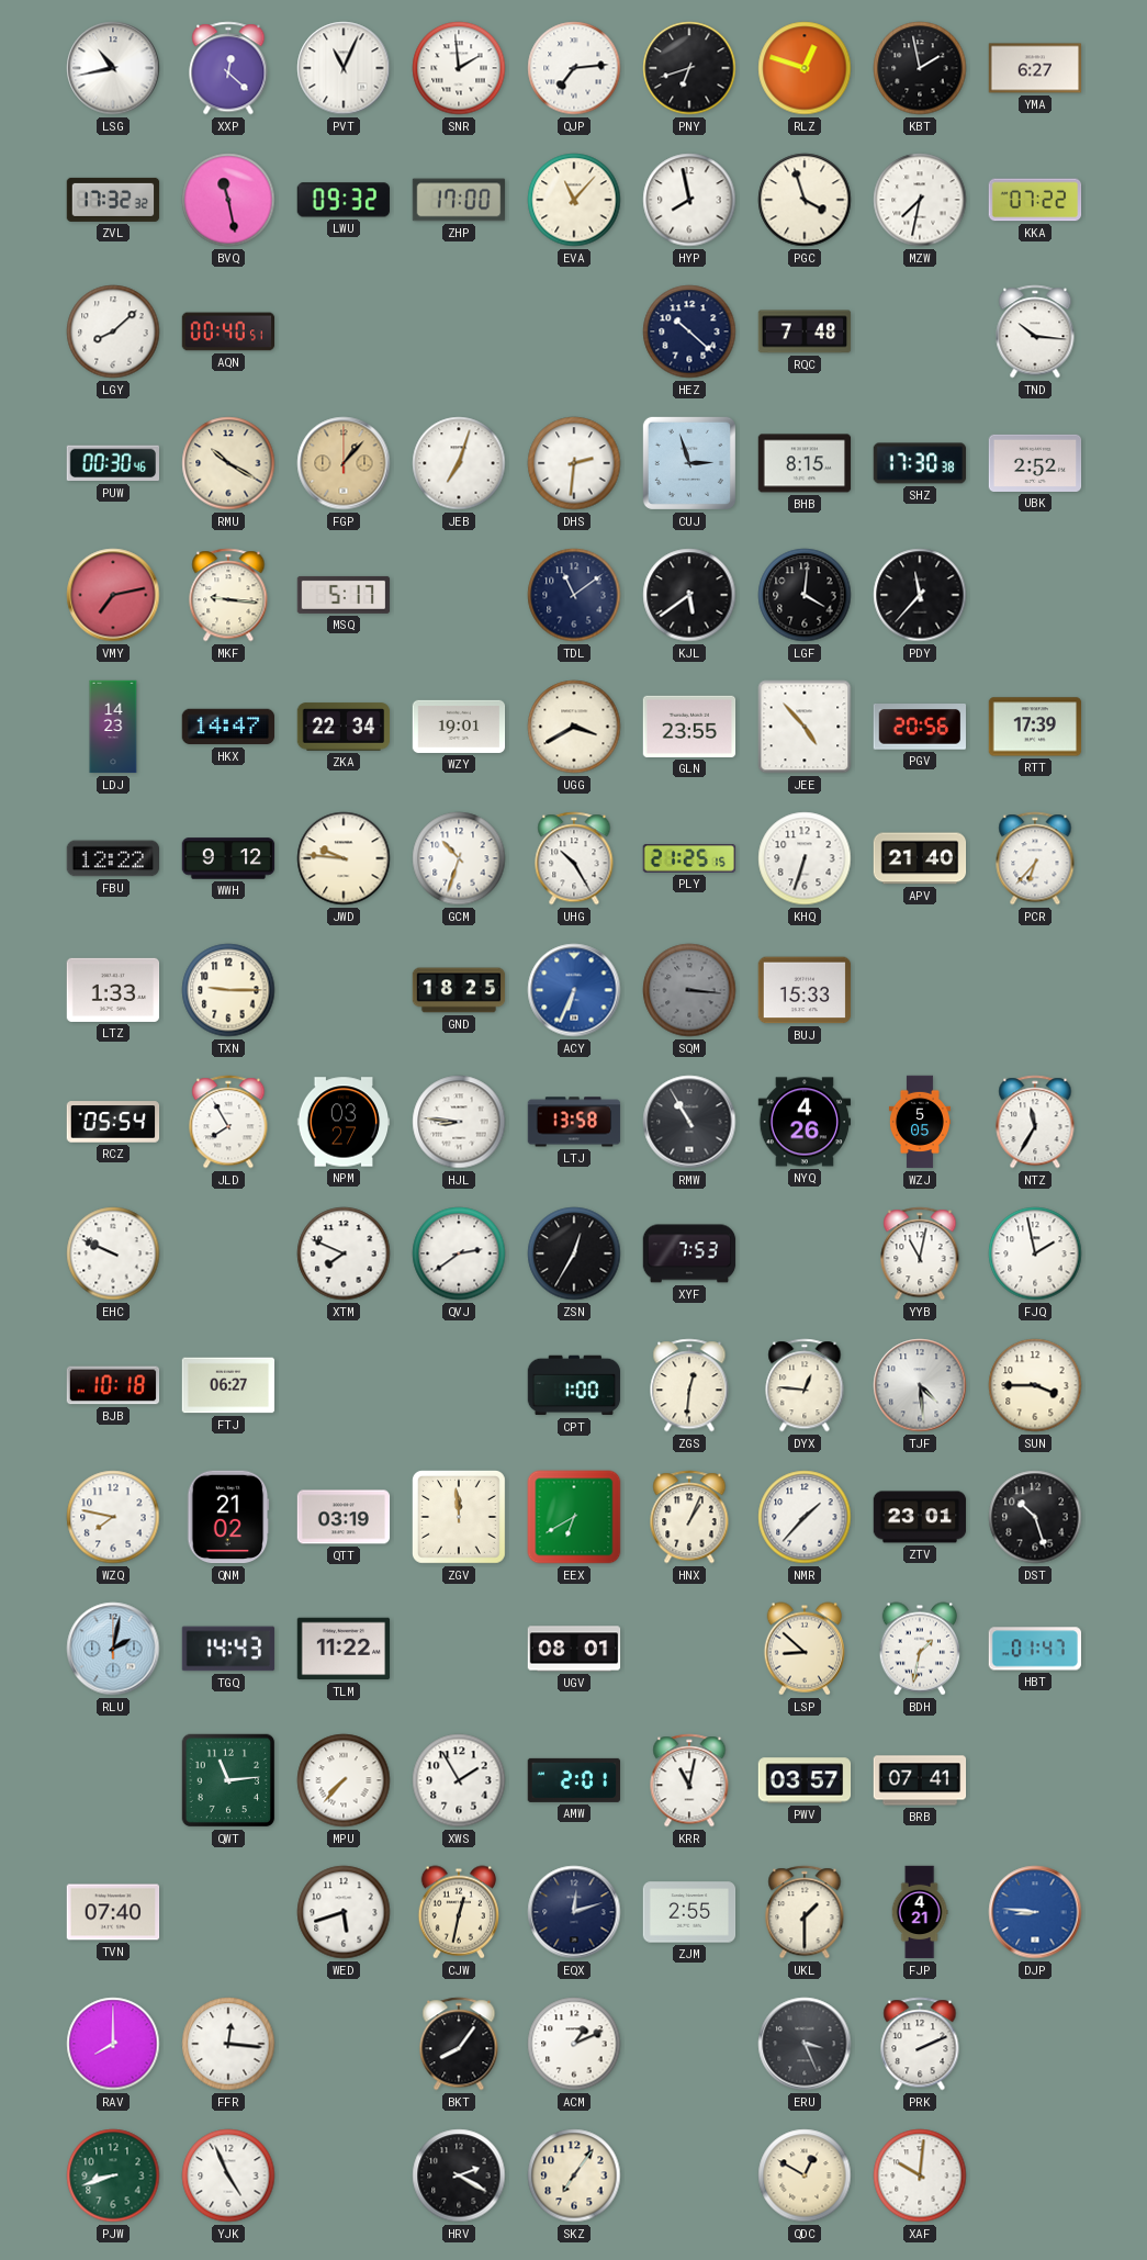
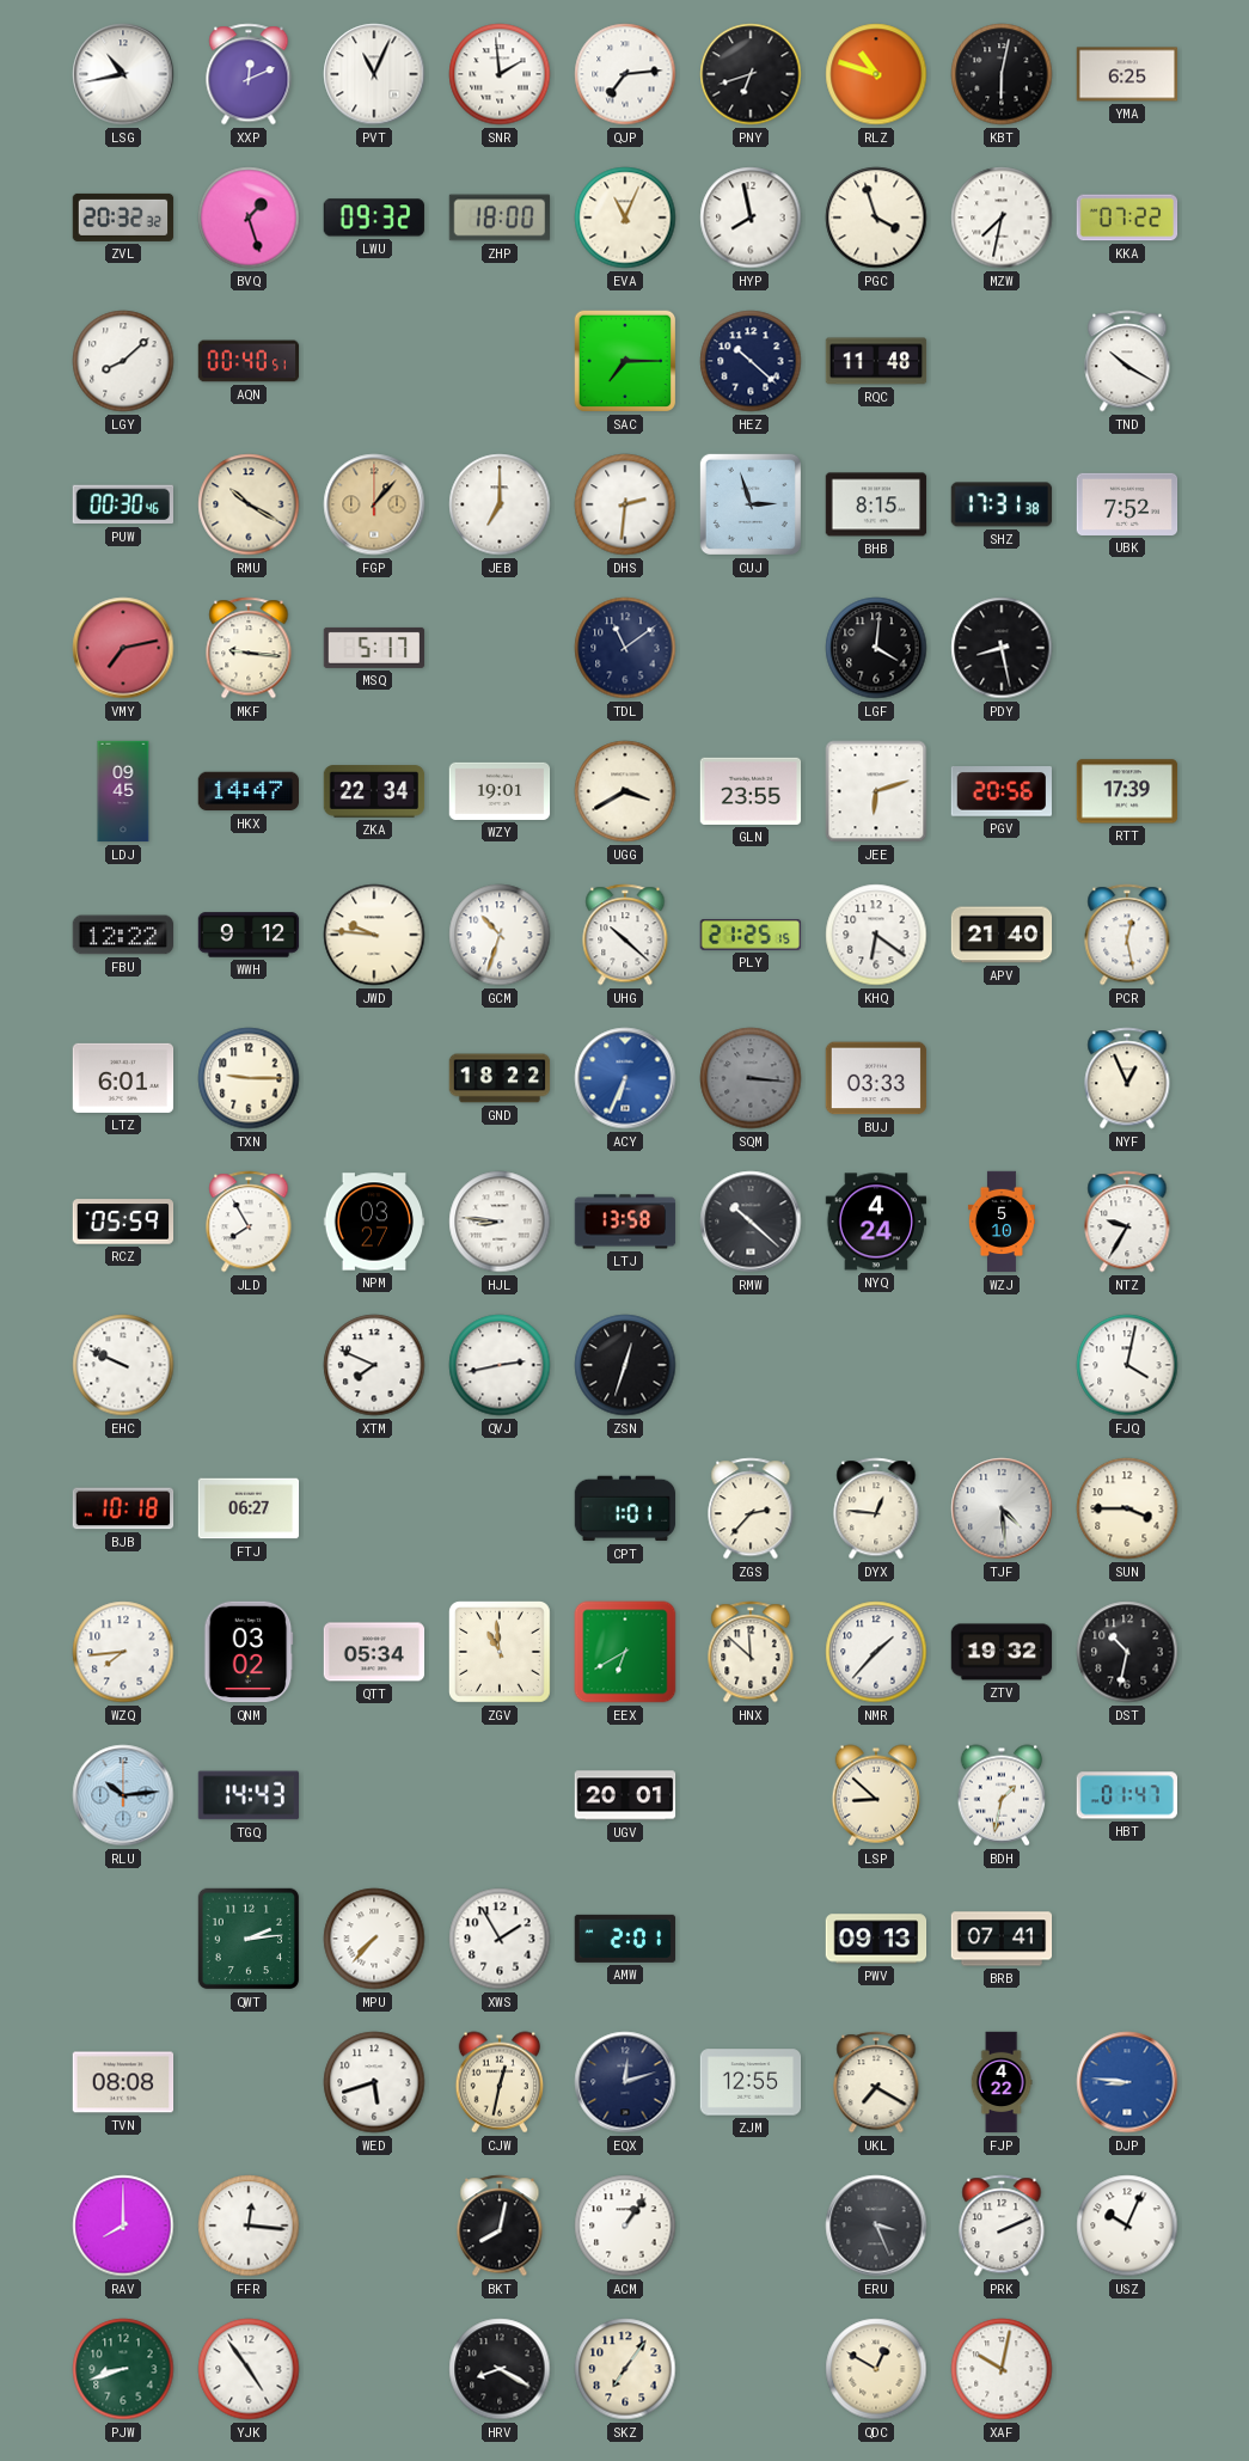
XXP: 12:22 -> 12:11 (249, 74)
RLZ: 12:48 -> 10:48 (876, 74)
KBT: 1:58 -> 6:02 (1002, 74)
YMA: 6:27 -> 6:25 (1127, 74)
ZVL: 17:32 -> 20:32 (123, 218)
BVQ: 11:28 -> 1:27 (249, 218)
ZHP: 17:00 -> 18:00 (500, 218)
EVA: 11:07 -> 11:04 (625, 218)
SAC: none -> 7:15 (625, 361)
RQC: 7:48 -> 11:48 (876, 361)
TND: 10:16 -> 10:20 (1127, 361)
JEB: 7:03 -> 7:00 (500, 504)
SHZ: 17:30 -> 17:31 (1002, 504)
UBK: 2:52 -> 7:52 (1127, 504)
KJL: 5:39 -> none (689, 595)
PDY: 11:37 -> 8:28 (1002, 648)
LDJ: 14:23 -> 09:45 (123, 791)
JEE: 4:53 -> 6:12 (876, 791)
UHG: 10:25 -> 10:22 (625, 935)
KHQ: 6:33 -> 6:21 (876, 935)
PCR: 6:37 -> 12:28 (1127, 935)
LTZ: 1:33 -> 6:01 (123, 1078)
GND: 18:25 -> 18:22 (500, 1078)
BUJ: 15:33 -> 03:33 (876, 1078)
NYF: none -> 12:56 (1127, 1078)
RCZ: 05:54 -> 05:59 (123, 1222)
RMW: 10:55 -> 10:22 (751, 1222)
NYQ: 4:26 -> 4:24 (876, 1222)
WZJ: 5:05 -> 5:10 (1002, 1222)
NTZ: 11:35 -> 9:35 (1127, 1222)
QVJ: 2:39 -> 2:43 (500, 1365)
ZSN: 12:35 -> 12:33 (625, 1365)
XYF: 7:53 -> none (689, 1253)
YYB: 11:02 -> none (920, 1253)
FJQ: 1:58 -> 4:02 (1127, 1365)
CPT: 1:00 -> 1:01 (625, 1508)
ZGS: 12:31 -> 2:37 (751, 1508)
WZQ: 7:47 -> 7:44 (123, 1652)
QNM: 21:02 -> 03:02 (249, 1652)
QTT: 03:19 -> 05:34 (374, 1652)
ZGV: 11:59 -> 10:59 (501, 1653)
HNX: 1:04 -> 11:52 (751, 1652)
ZTV: 23:01 -> 19:32 (1002, 1652)
DST: 10:27 -> 10:32 (1127, 1652)
RLU: 2:02 -> 10:14 (123, 1795)
TLM: 11:22 -> none (344, 1649)
UGV: 08:01 -> 20:01 (625, 1795)
QWT: 11:14 -> 2:14 (249, 1939)
KRR: 11:02 -> none (689, 1780)
PWV: 03:57 -> 09:13 (876, 1939)
TVN: 07:40 -> 08:08 (123, 2082)
ZJM: 2:55 -> 12:55 (751, 2082)
UKL: 1:30 -> 7:20 (876, 2082)
FJP: 4:21 -> 4:22 (1002, 2082)
BKT: 8:06 -> 8:02 (500, 2226)
ACM: 1:11 -> 1:06 (625, 2226)
USZ: none -> 10:04 (1127, 2226)
YJK: 4:56 -> 4:54 (249, 2369)
HRV: 2:20 -> 8:20 (500, 2369)
XAF: 10:01 -> 10:02 (1002, 2369)
